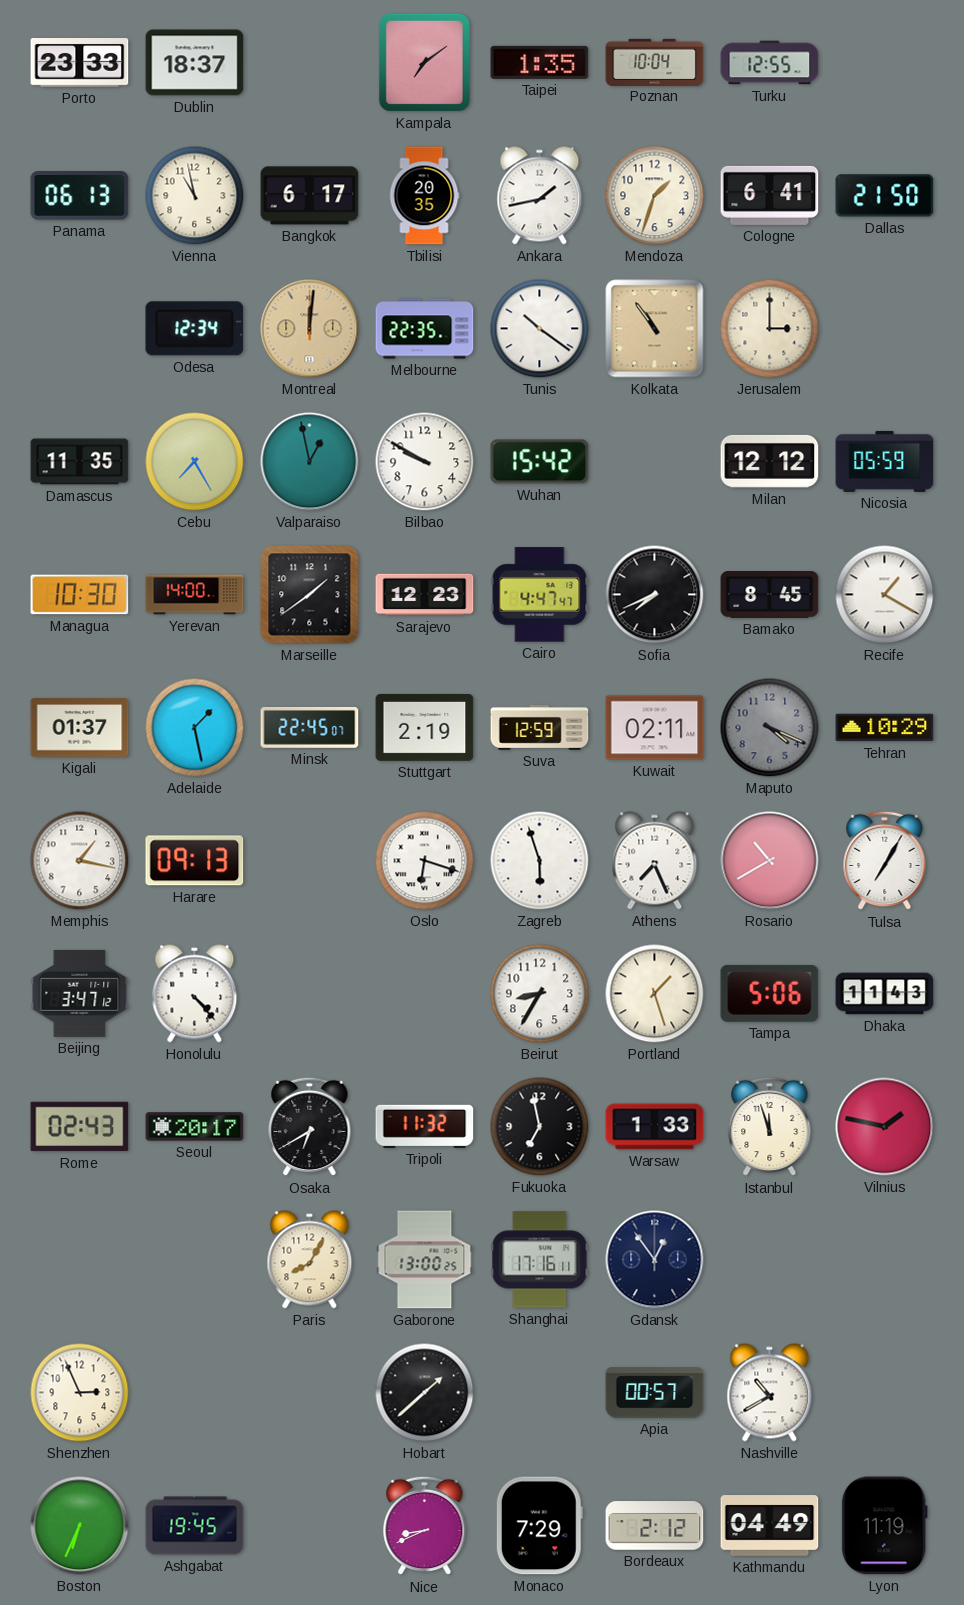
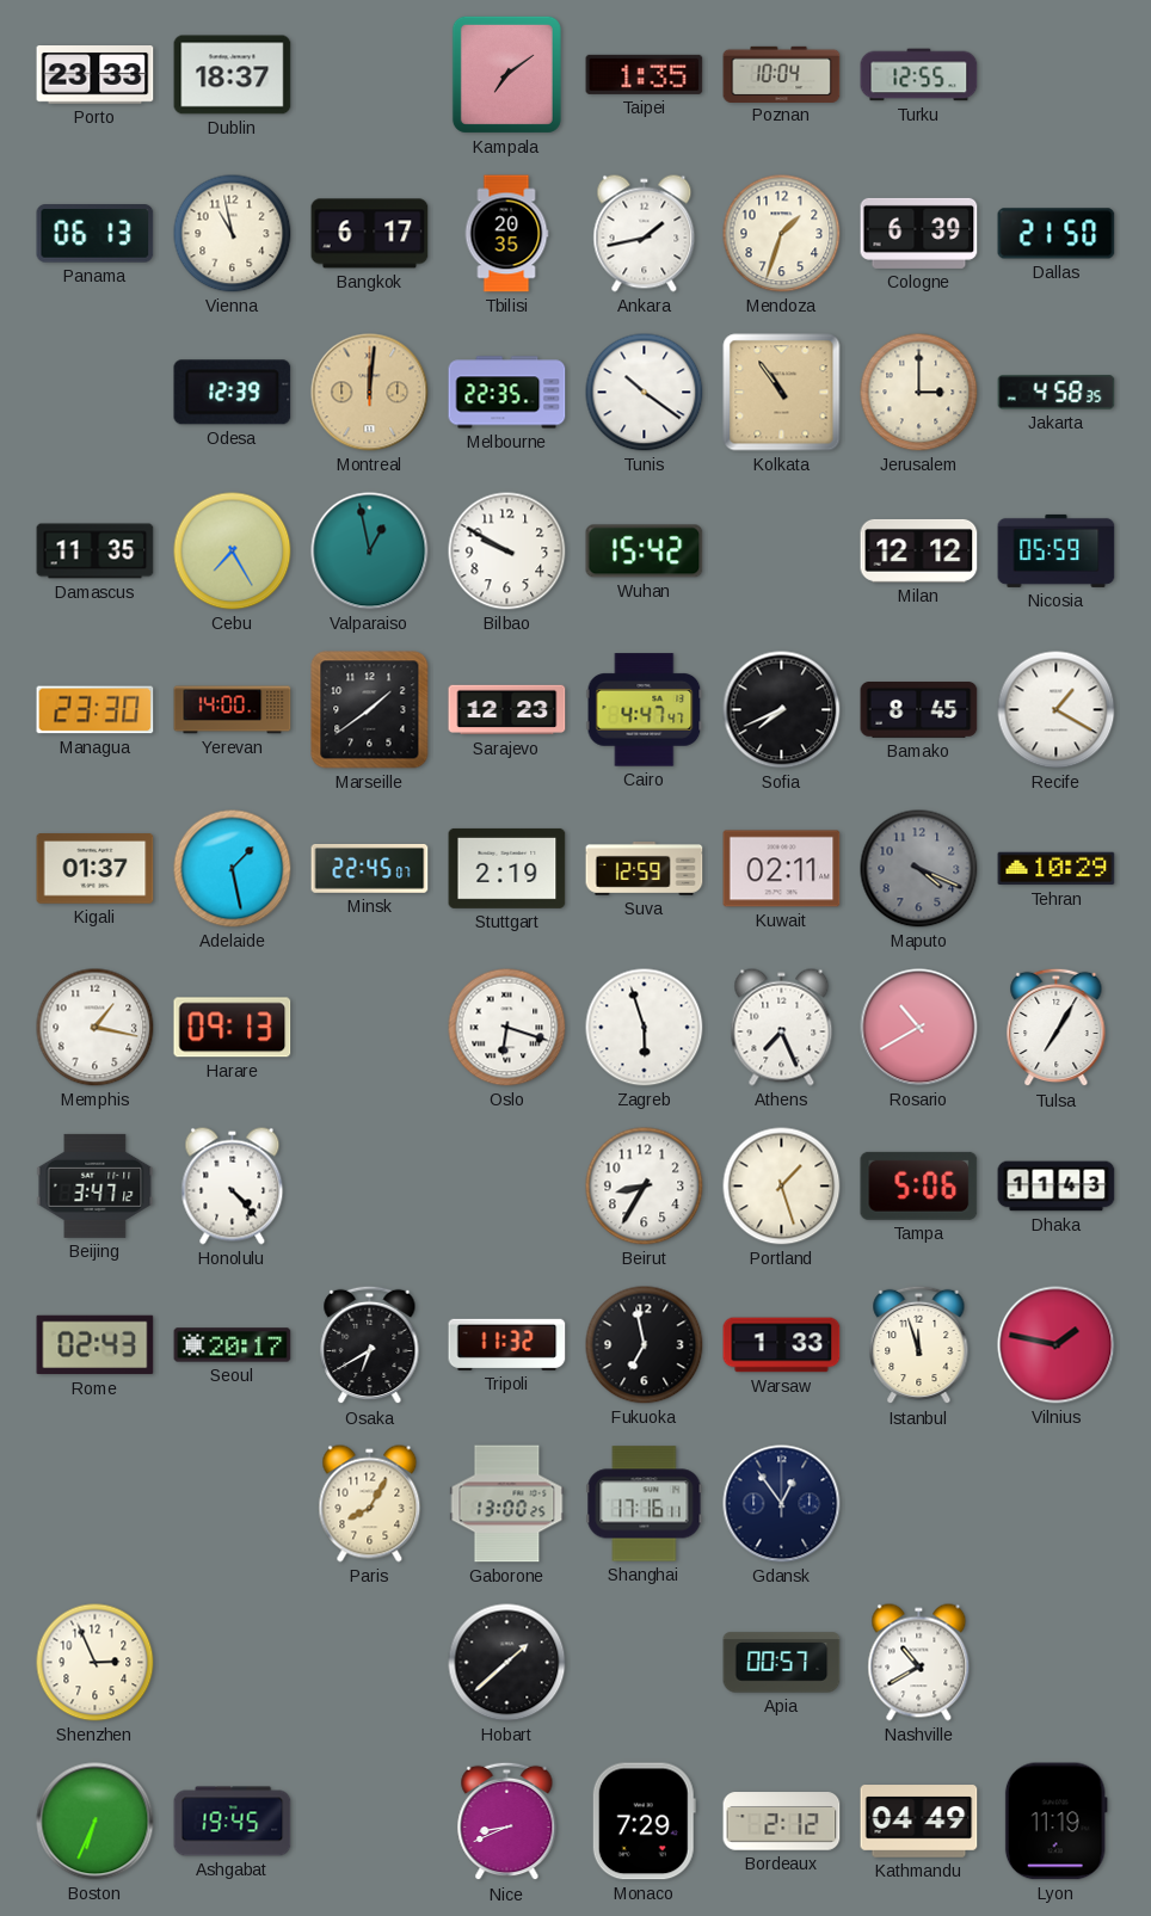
Cologne: 6:41 -> 6:39 (919, 233)
Odesa: 12:34 -> 12:39 (233, 393)
Jakarta: none -> 4:58 (1057, 393)
Managua: 10:30 -> 23:30 (96, 710)
